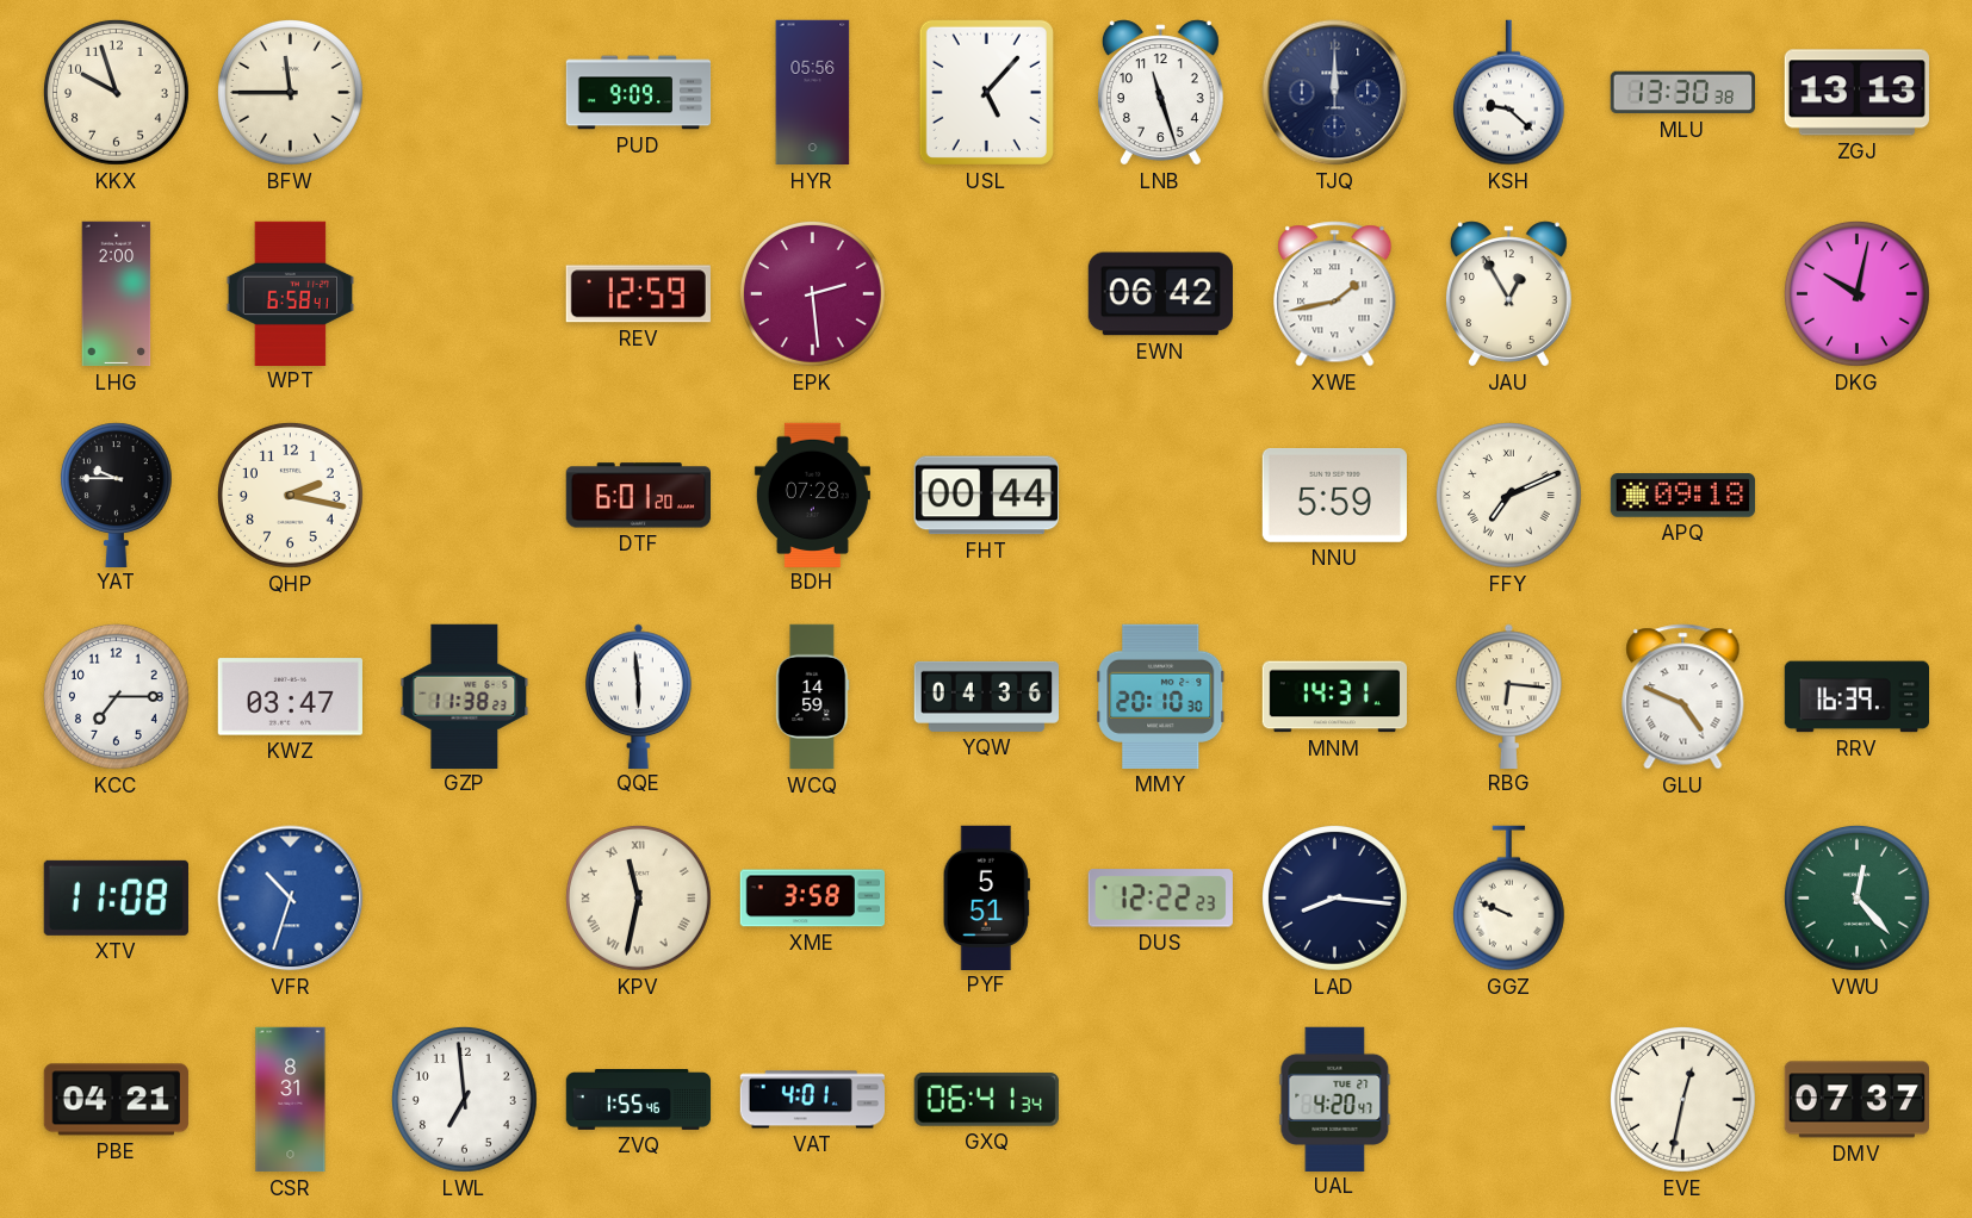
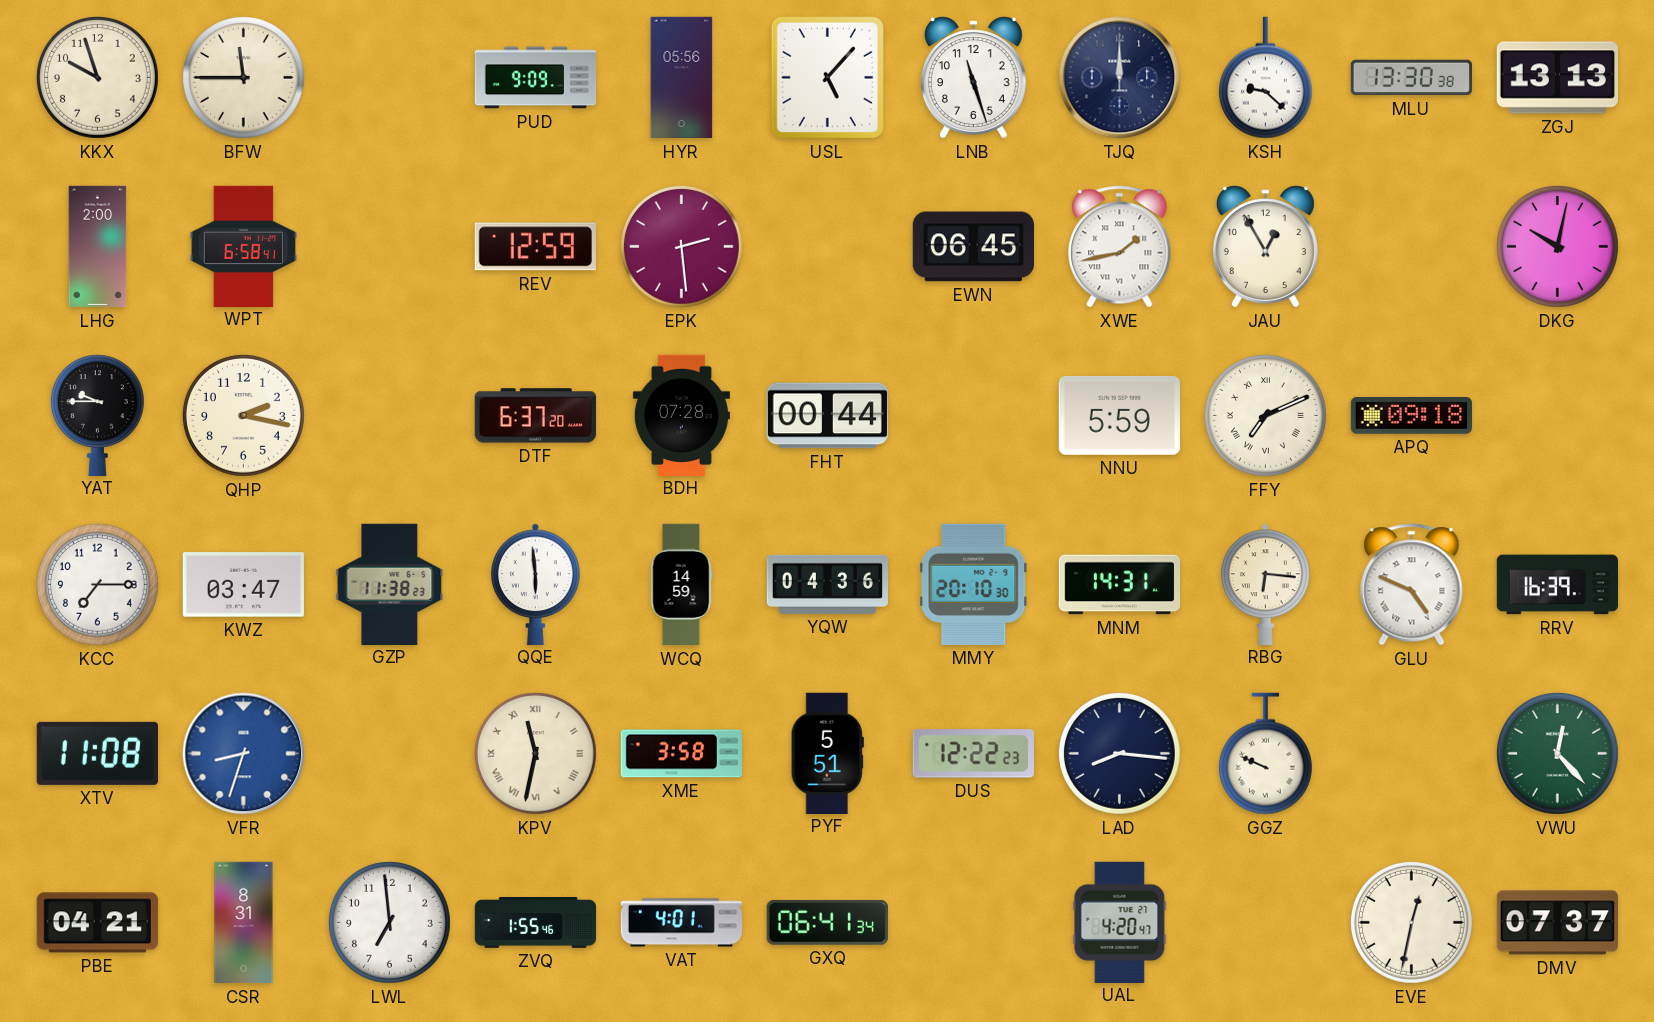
EWN: 06:42 -> 06:45 (973, 247)
DTF: 6:01 -> 6:37 (535, 416)
VFR: 10:33 -> 8:33 (244, 754)
